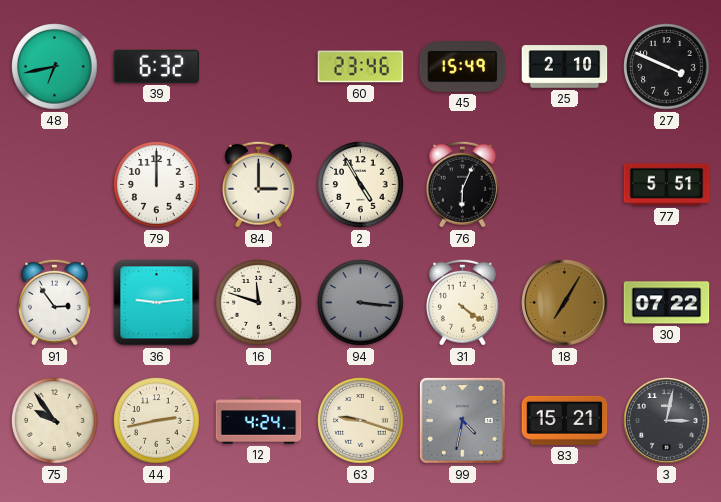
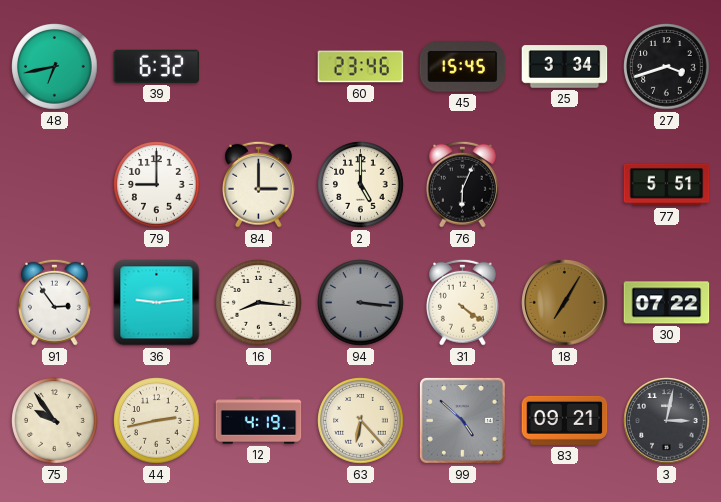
45: 15:49 -> 15:45 (463, 67)
25: 2:10 -> 3:34 (565, 67)
27: 3:49 -> 3:42 (667, 67)
79: 12:00 -> 9:00 (157, 185)
2: 4:55 -> 5:00 (361, 185)
16: 11:48 -> 8:16 (259, 303)
12: 4:24 -> 4:19 (259, 421)
63: 9:18 -> 6:23 (361, 421)
99: 4:32 -> 4:52 (462, 420)
83: 15:21 -> 09:21 (565, 420)
